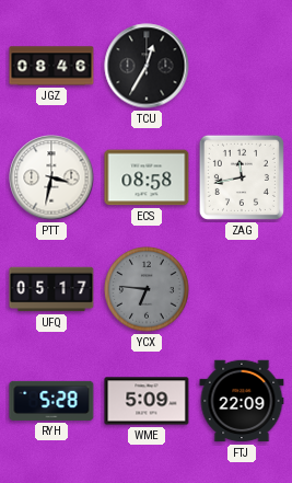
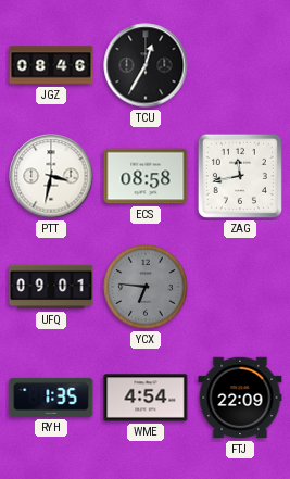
UFQ: 05:17 -> 09:01 (51, 287)
RYH: 5:28 -> 1:35 (51, 398)
WME: 5:09 -> 4:54 (146, 398)
